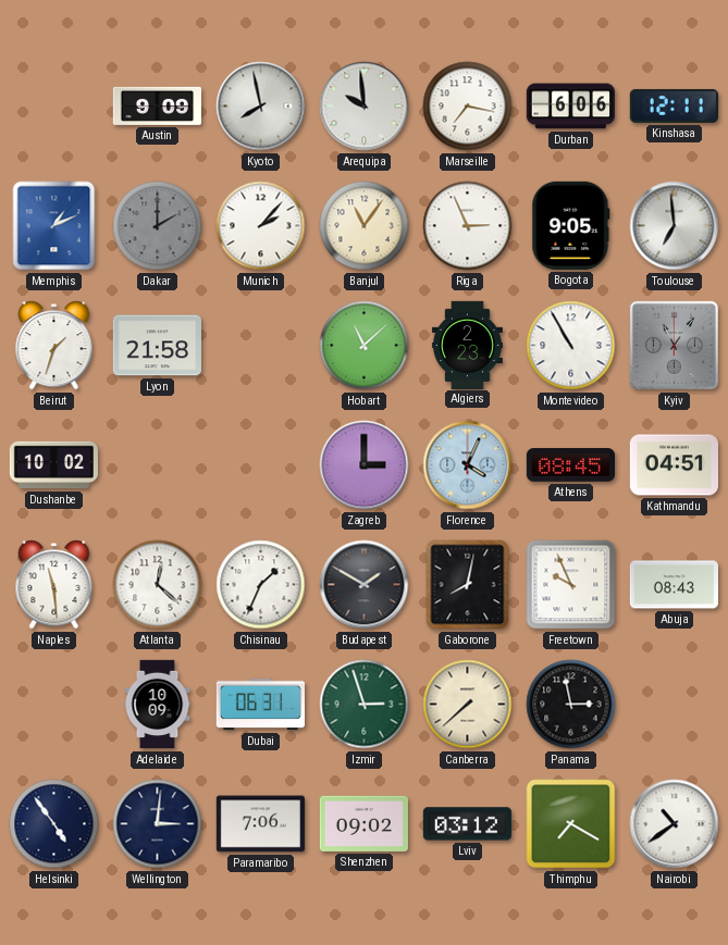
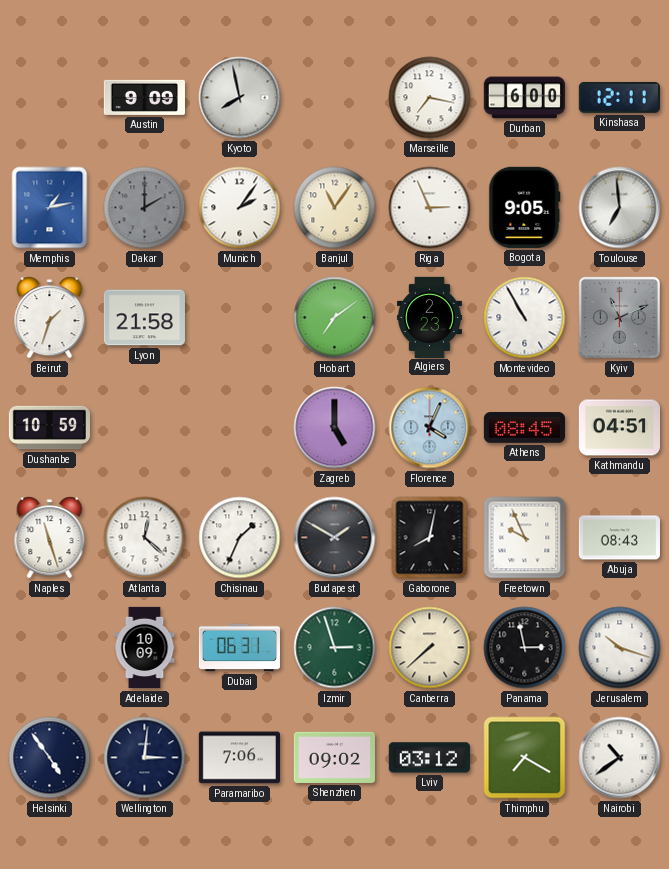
Arequipa: 9:59 -> none (365, 107)
Durban: 6:06 -> 6:00 (524, 98)
Memphis: 1:11 -> 1:13 (50, 208)
Munich: 2:07 -> 2:06 (240, 208)
Hobart: 11:08 -> 7:09 (335, 318)
Kyiv: 11:06 -> 11:11 (619, 317)
Dushanbe: 10:02 -> 10:59 (49, 428)
Zagreb: 3:00 -> 5:00 (335, 428)
Naples: 11:29 -> 11:27 (50, 538)
Jerusalem: none -> 10:18 (620, 648)
